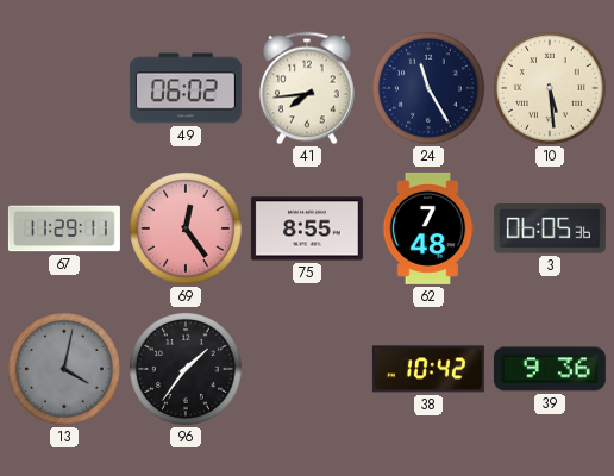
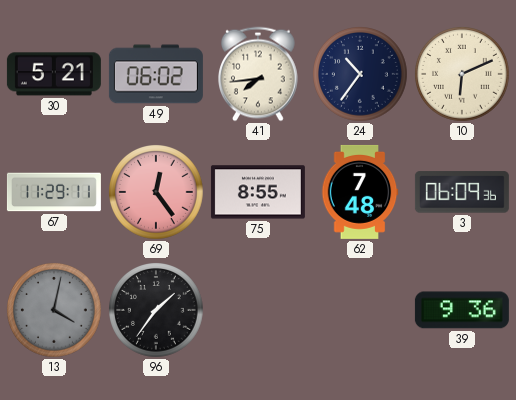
30: none -> 5:21 (54, 74)
24: 11:25 -> 10:36 (361, 75)
10: 5:29 -> 6:11 (463, 75)
3: 06:05 -> 06:09 (462, 192)
38: 10:42 -> none (428, 369)
